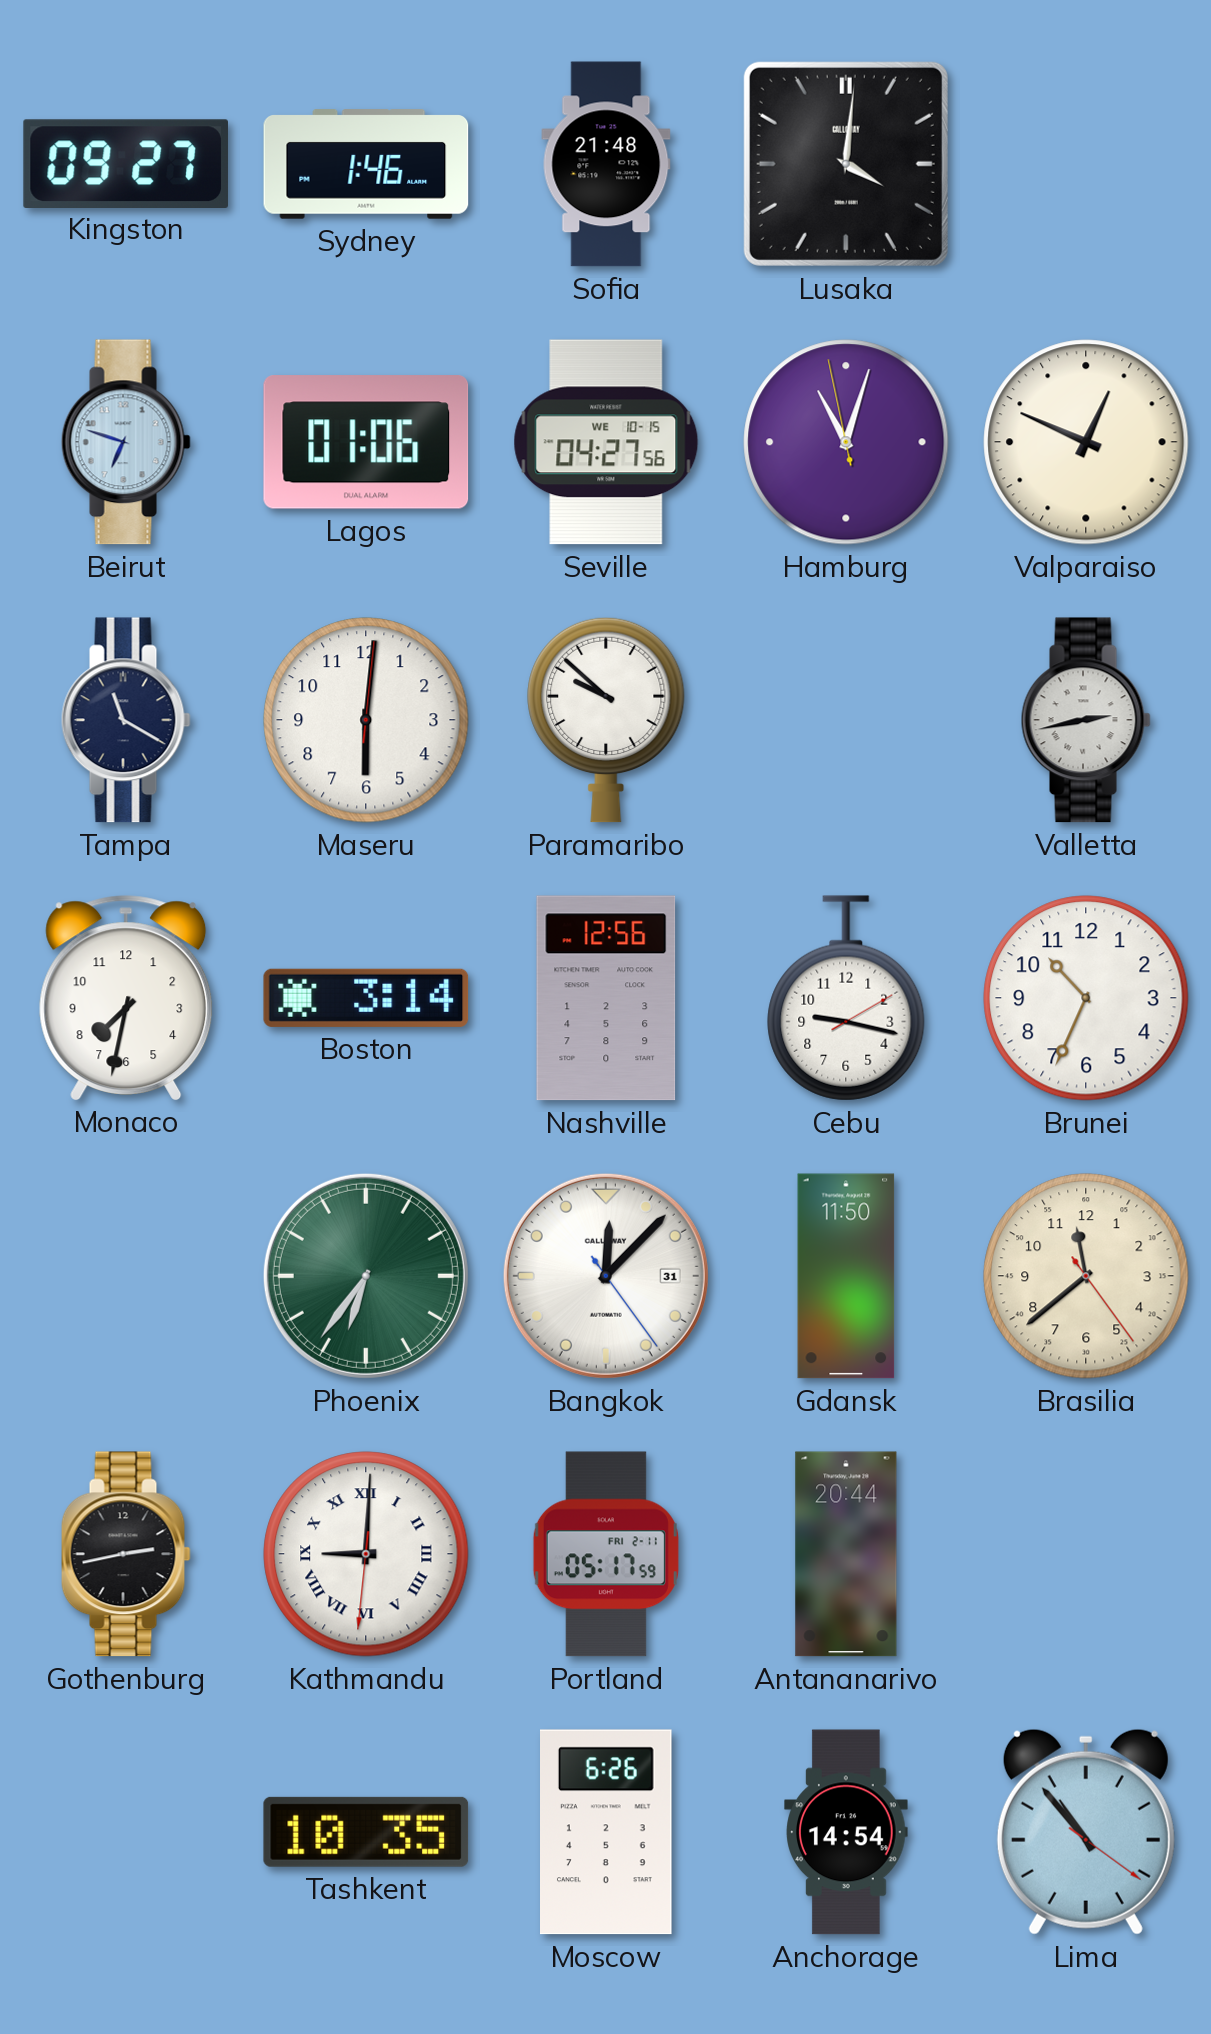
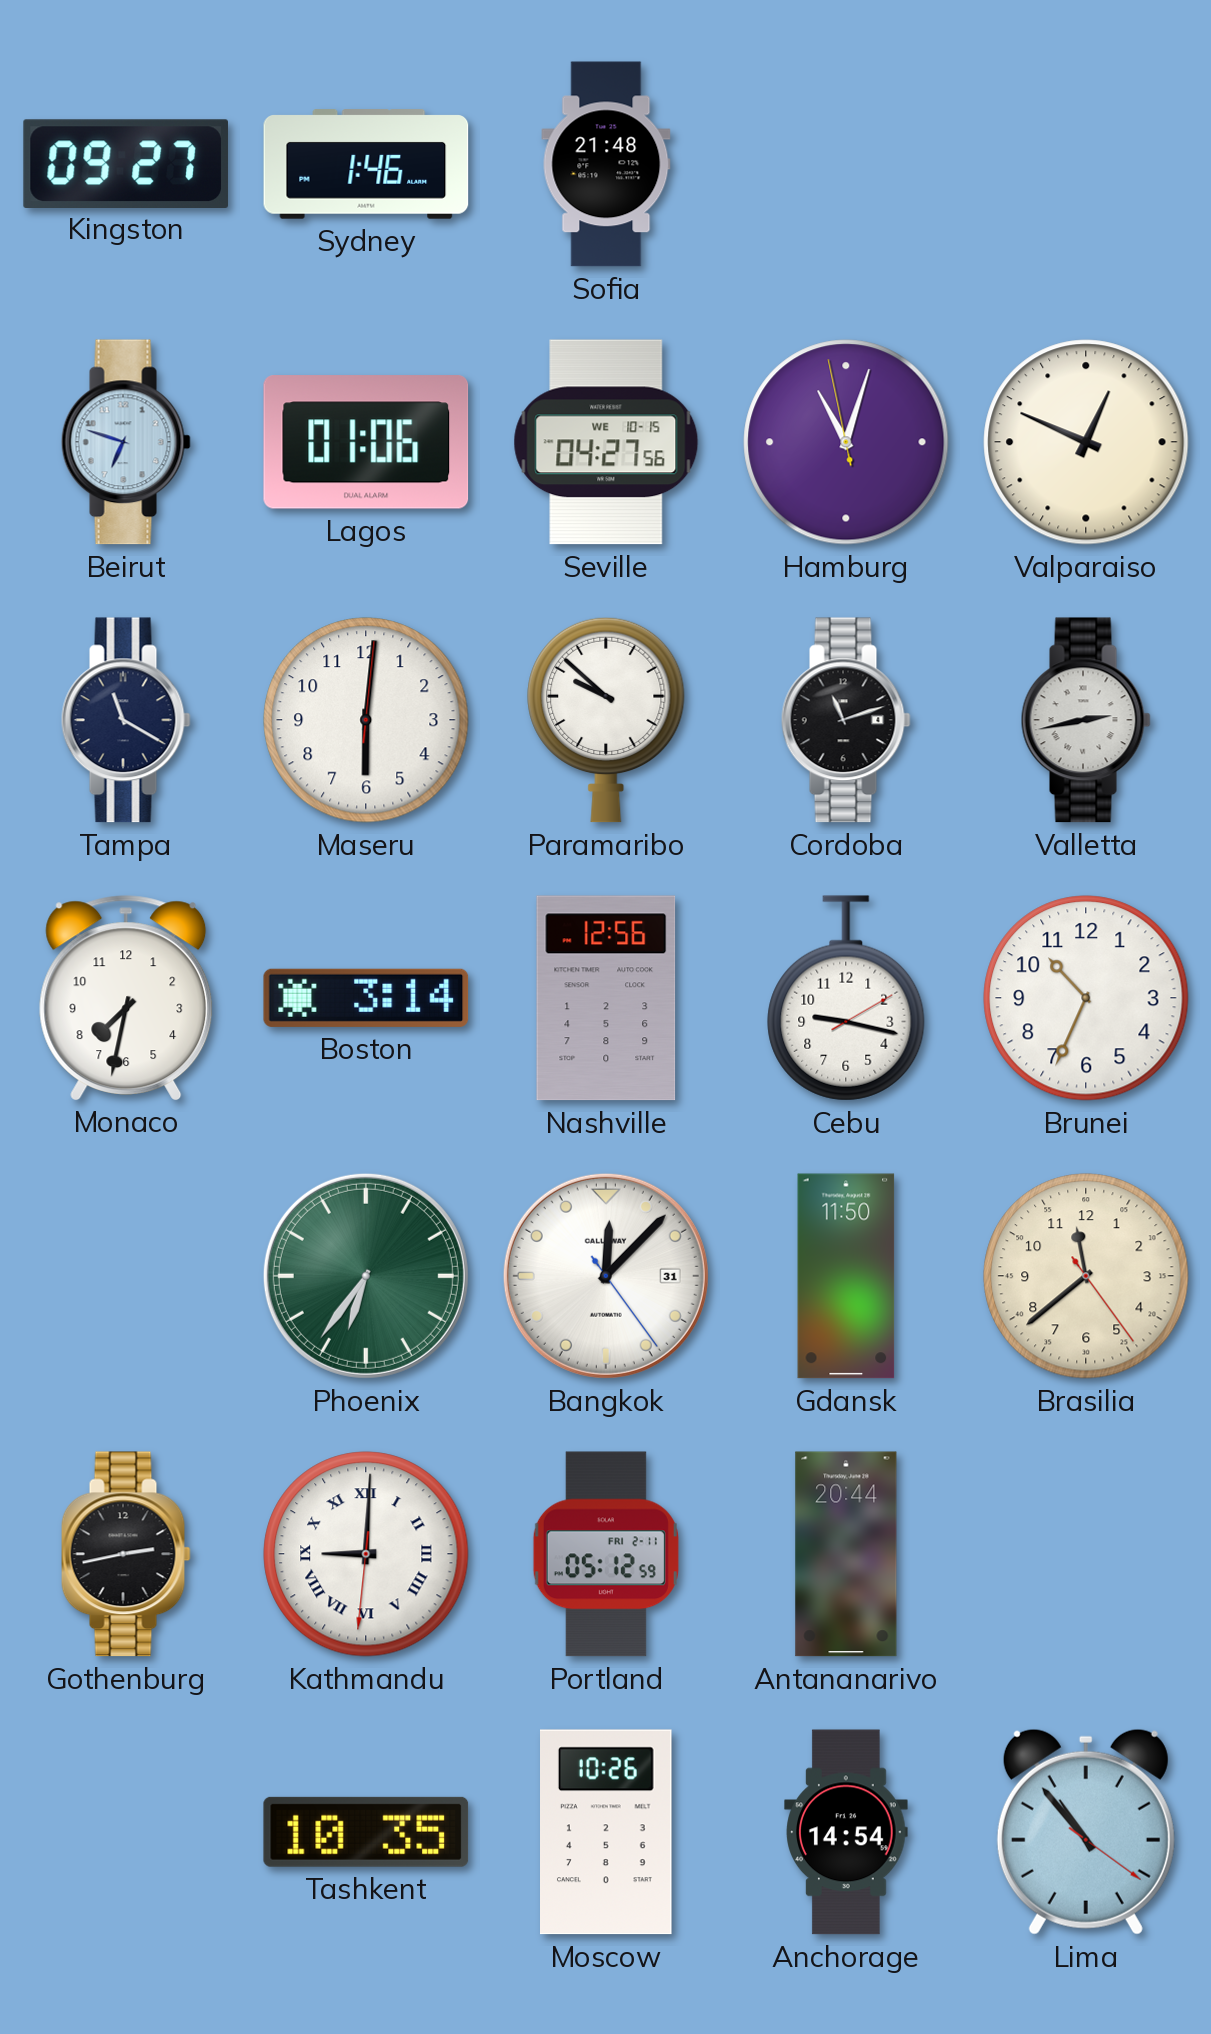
Lusaka: 4:01 -> none (846, 164)
Cordoba: none -> 11:12 (846, 720)
Portland: 05:17 -> 05:12 (606, 1554)
Moscow: 6:26 -> 10:26 (607, 1832)
